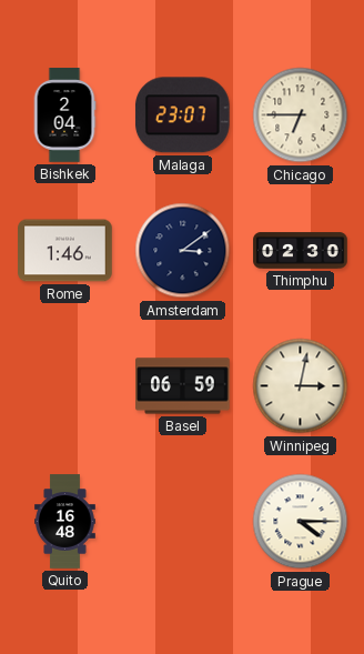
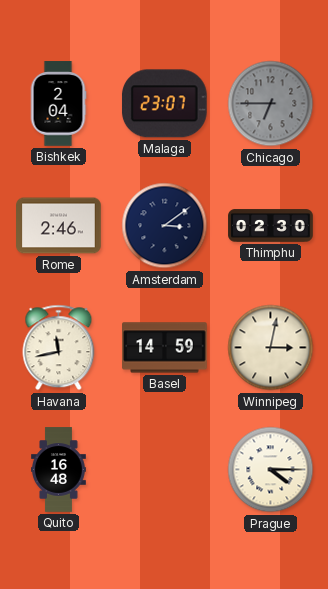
Chicago dial: cream -> grey (271, 104)
Rome: 1:46 -> 2:46 (59, 226)
Havana: none -> 11:43 (59, 348)
Basel: 06:59 -> 14:59 (165, 348)
